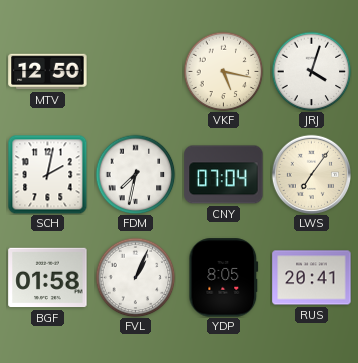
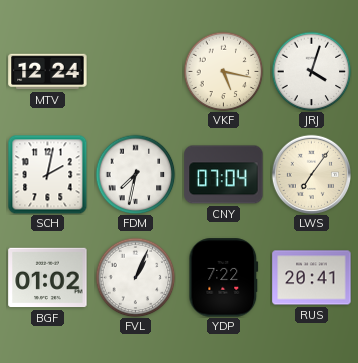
MTV: 12:50 -> 12:24 (48, 72)
BGF: 01:58 -> 01:02 (48, 278)
YDP: 8:05 -> 7:22 (224, 278)
